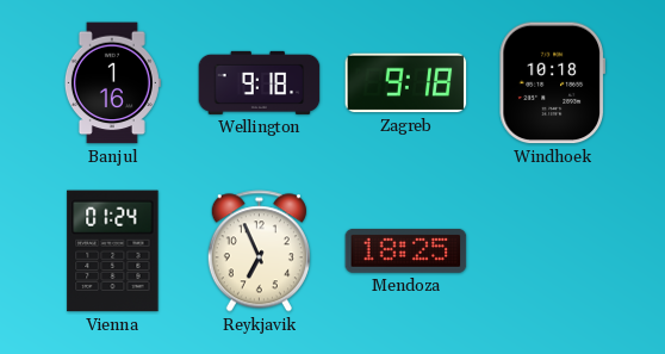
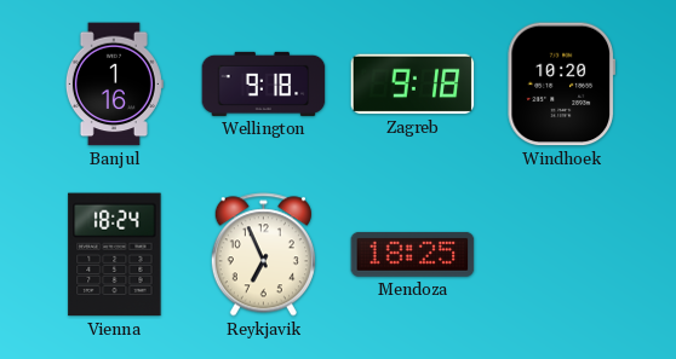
Windhoek: 10:18 -> 10:20 (561, 85)
Vienna: 01:24 -> 18:24 (115, 255)
